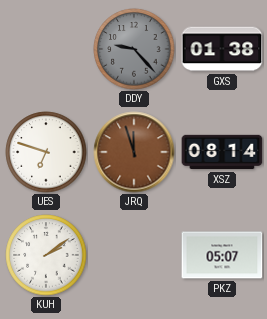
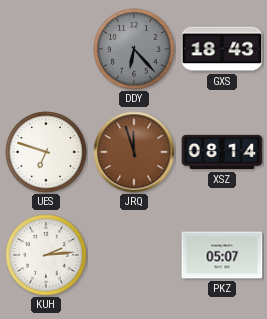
DDY: 9:23 -> 6:23 (134, 49)
GXS: 01:38 -> 18:43 (222, 49)
KUH: 2:09 -> 2:14 (46, 255)
